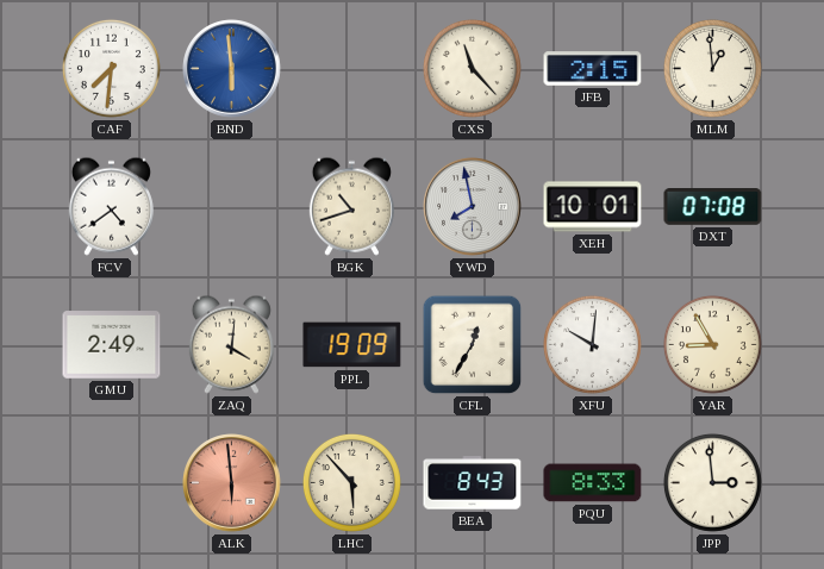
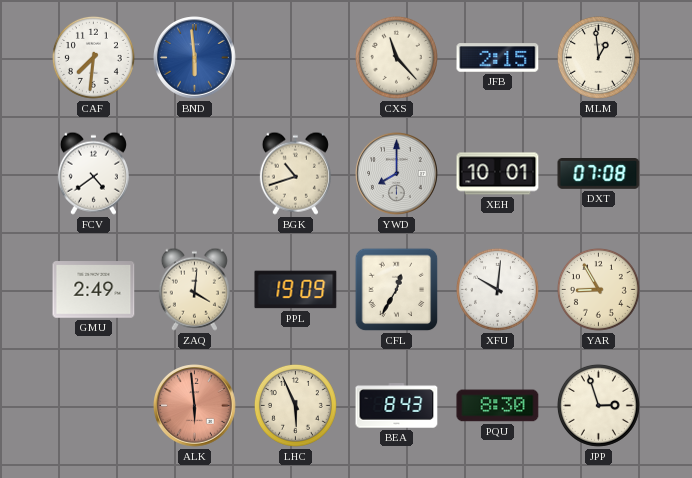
YWD: 7:58 -> 8:00 (397, 174)
LHC: 5:53 -> 5:56 (295, 405)
PQU: 8:33 -> 8:30 (498, 406)
JPP: 2:59 -> 2:57 (598, 405)
